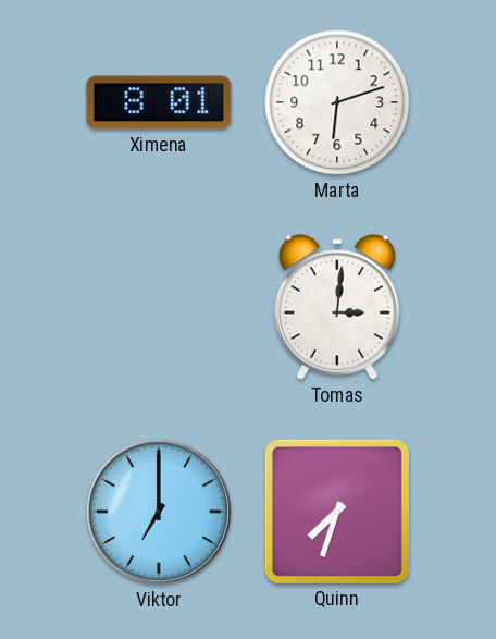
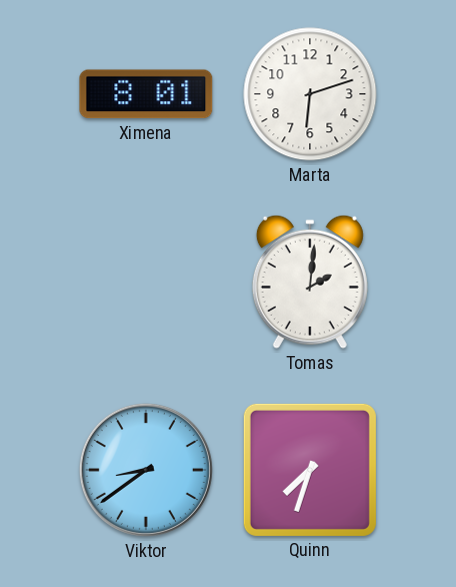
Tomas: 3:01 -> 2:01 (310, 282)
Viktor: 7:00 -> 8:39 (146, 470)
